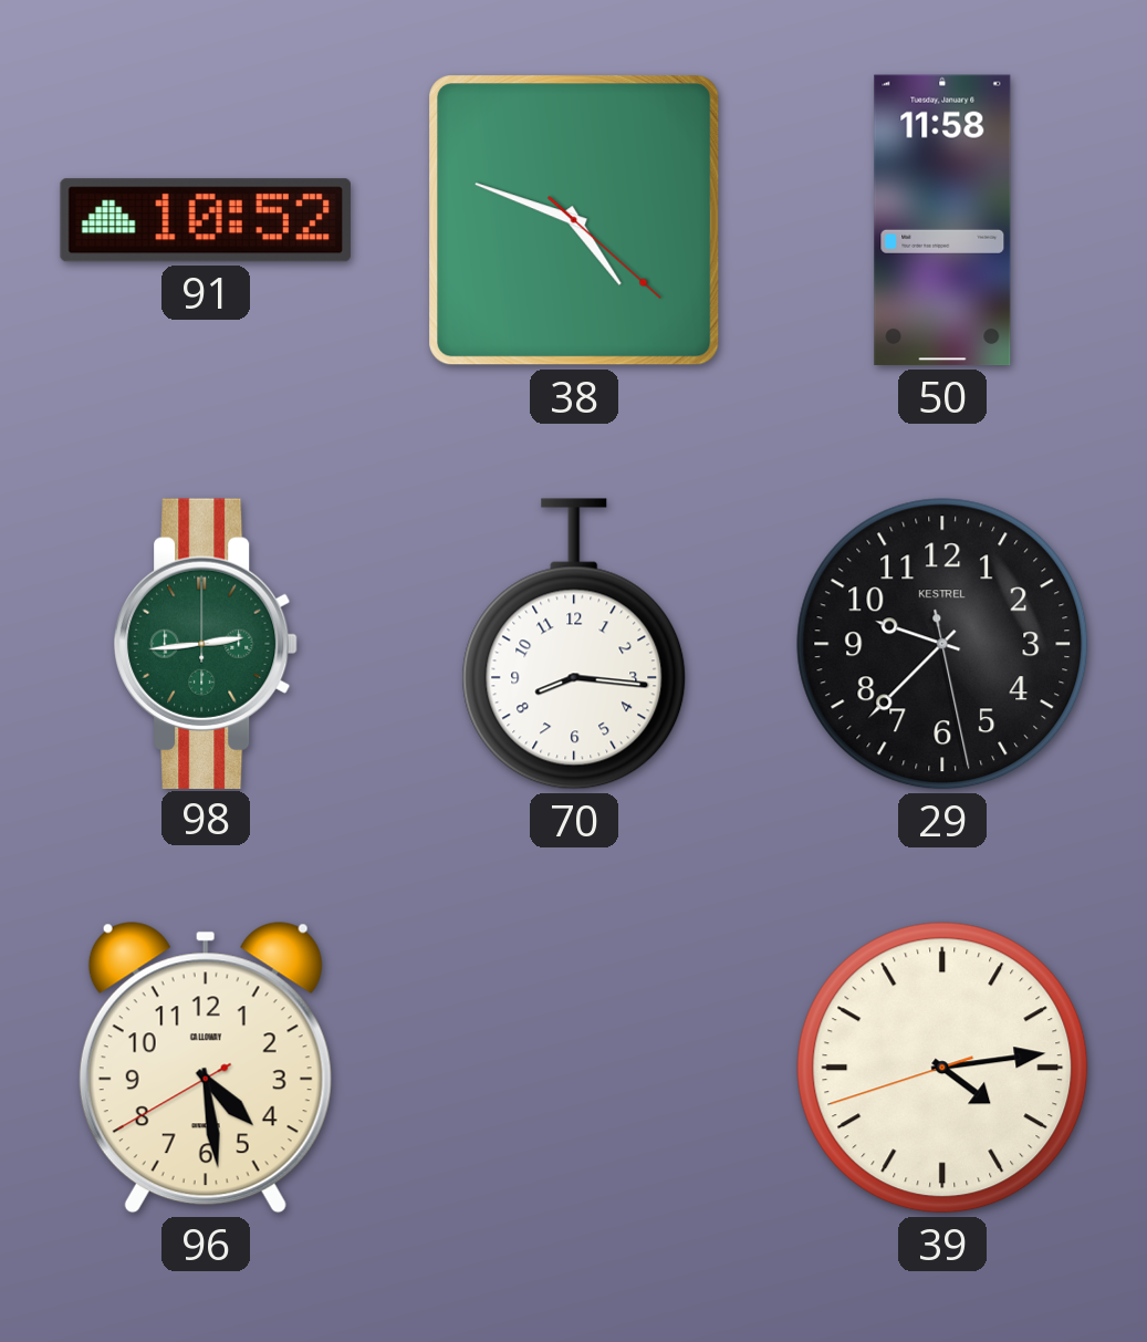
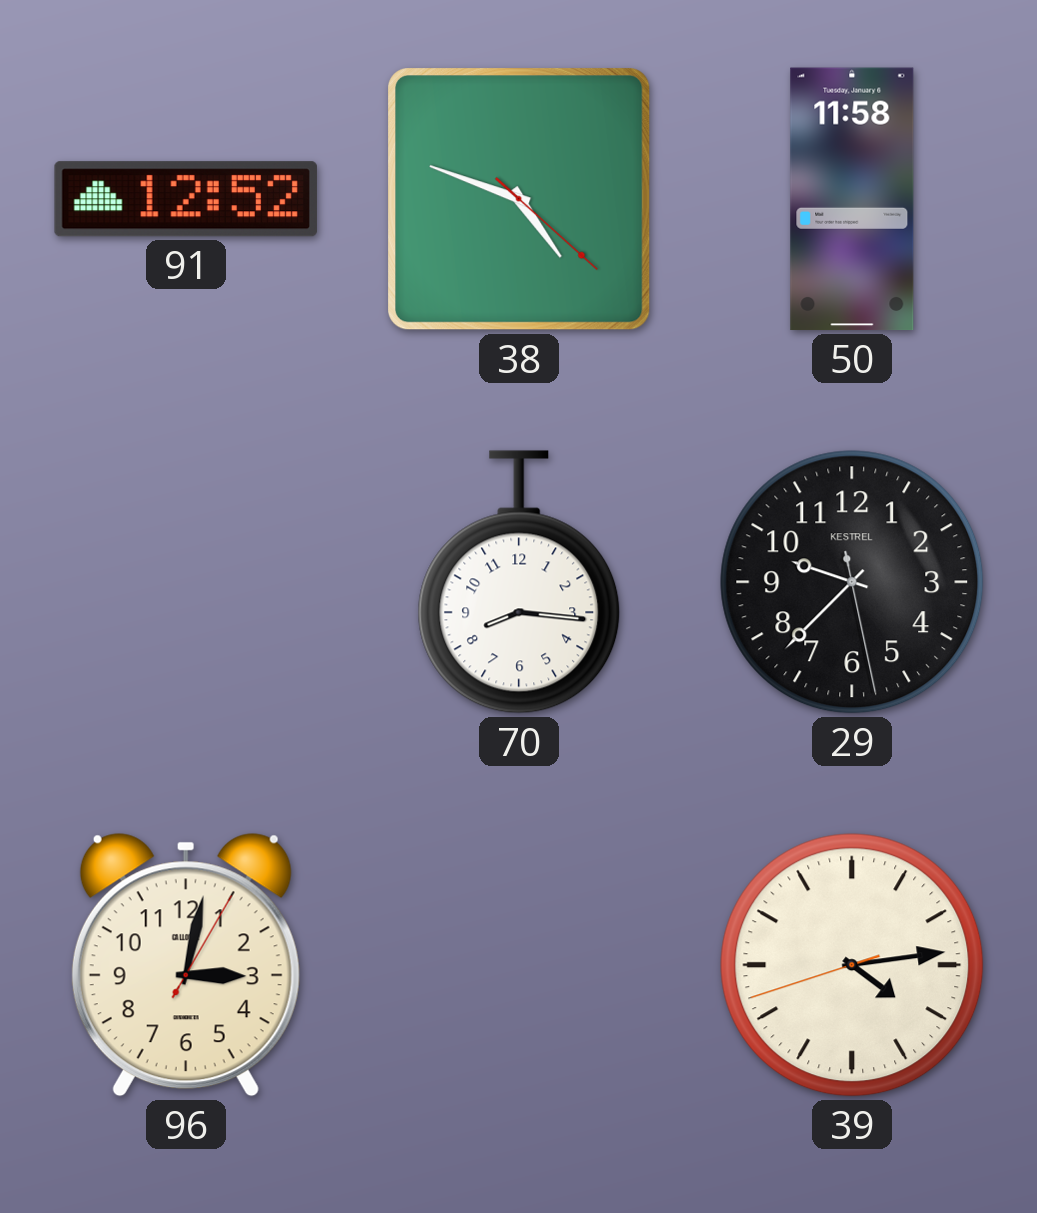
91: 10:52 -> 12:52 (186, 199)
98: 2:44 -> none (207, 643)
96: 4:28 -> 3:02 (186, 965)
